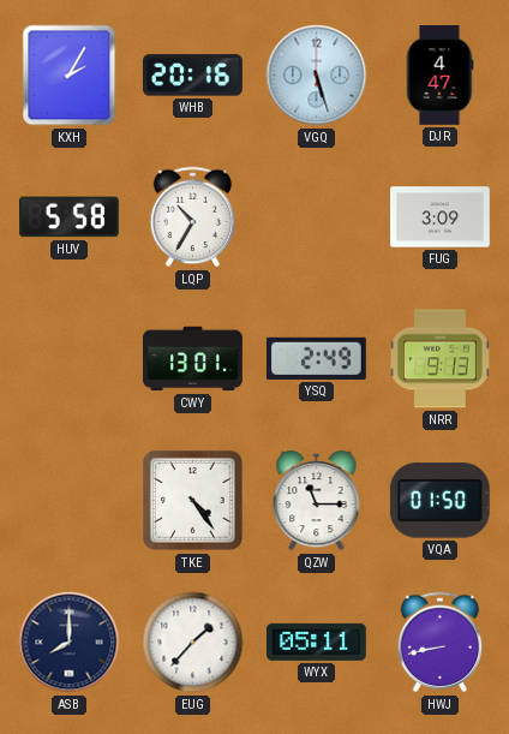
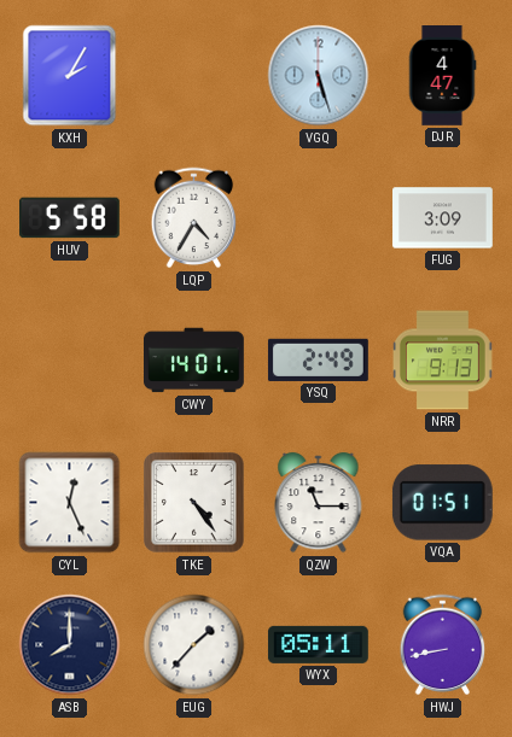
WHB: 20:16 -> none (193, 76)
LQP: 10:35 -> 4:35 (194, 218)
CWY: 13:01 -> 14:01 (194, 361)
CYL: none -> 12:26 (70, 503)
VQA: 01:50 -> 01:51 (442, 503)
